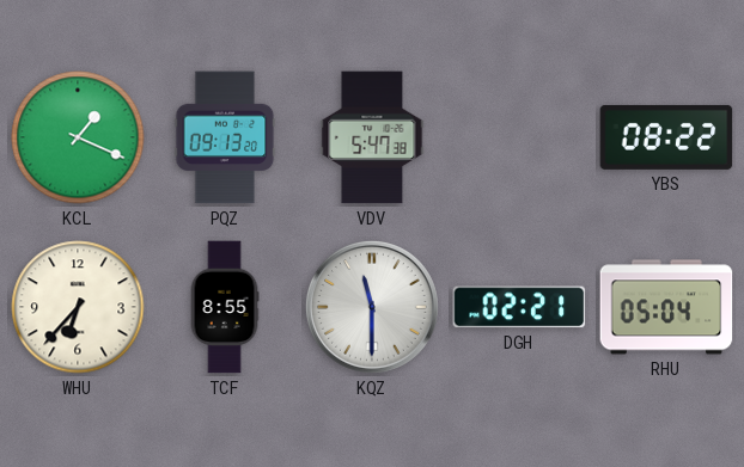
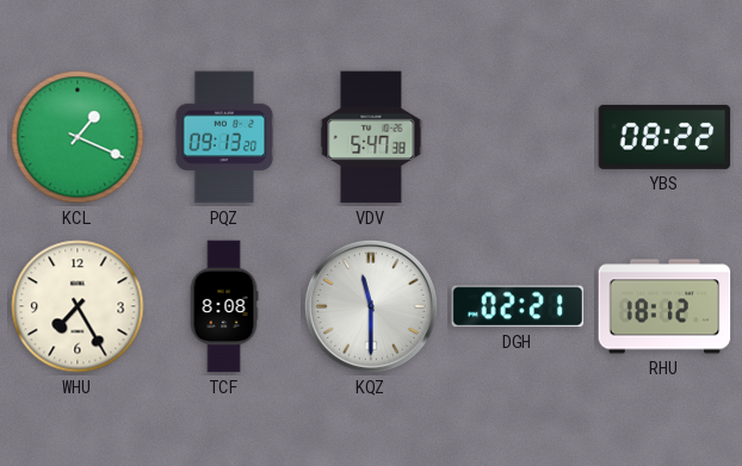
WHU: 6:37 -> 7:25 (78, 306)
TCF: 8:55 -> 8:08 (224, 306)
RHU: 05:04 -> 18:12 (664, 306)
